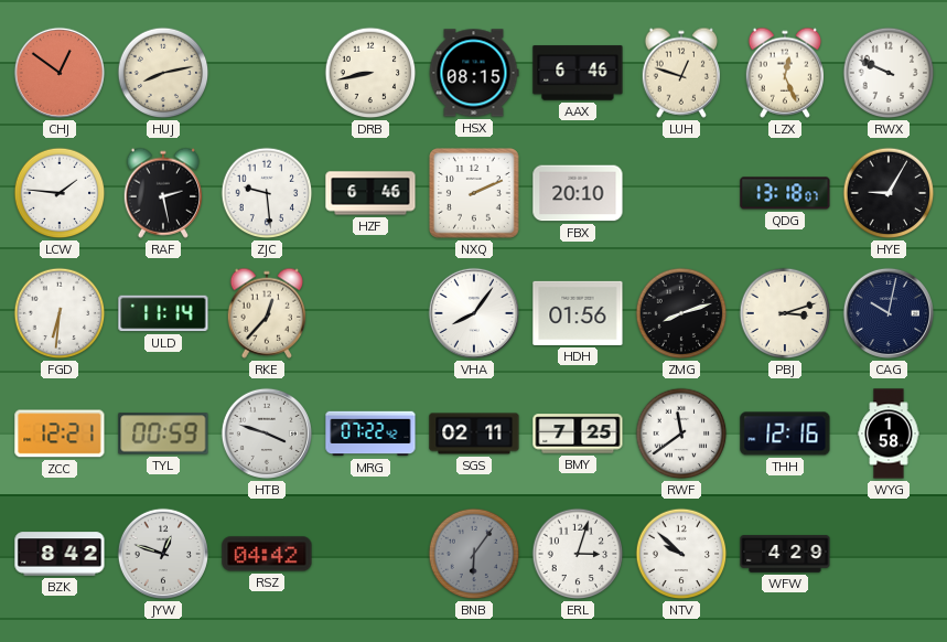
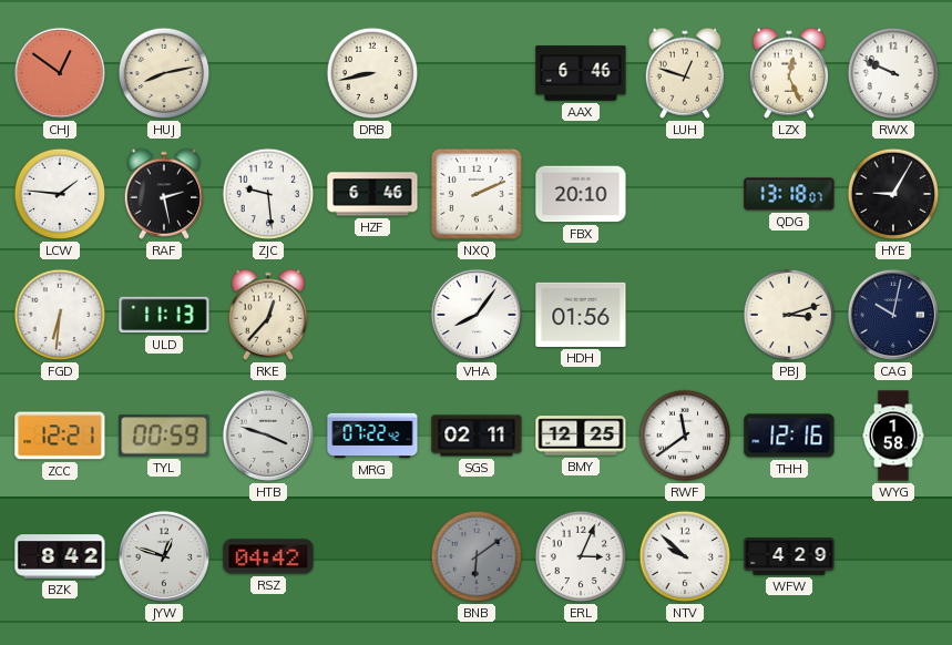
HSX: 08:15 -> none (474, 73)
ULD: 11:14 -> 11:13 (164, 315)
ZMG: 8:12 -> none (681, 313)
BMY: 7:25 -> 12:25 (581, 436)
BNB: 6:06 -> 6:09 (477, 556)
ERL: 3:03 -> 3:04 (581, 556)
